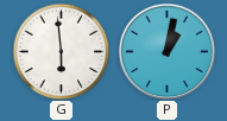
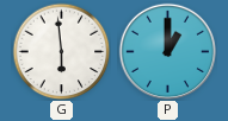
P: 1:02 -> 1:00 (167, 51)
